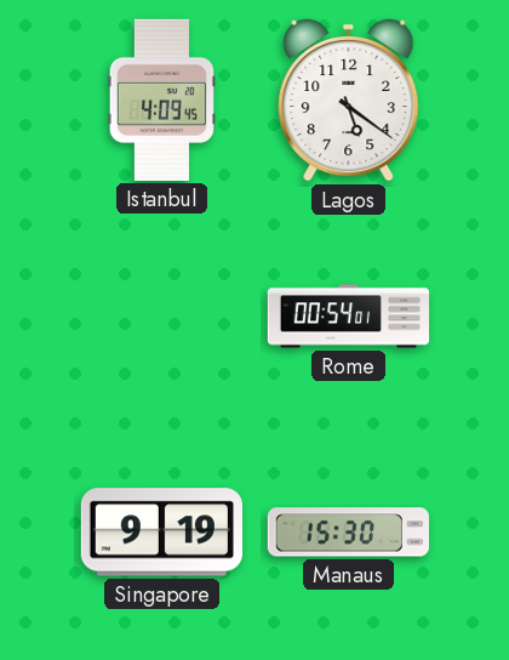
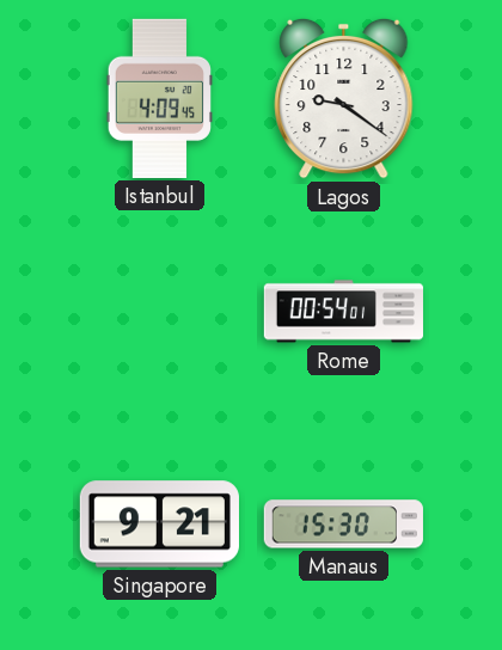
Lagos: 5:21 -> 9:21 (344, 98)
Singapore: 9:19 -> 9:21 (159, 525)
